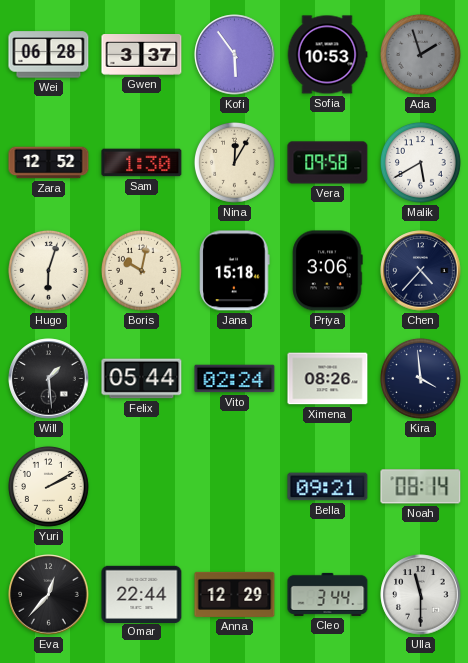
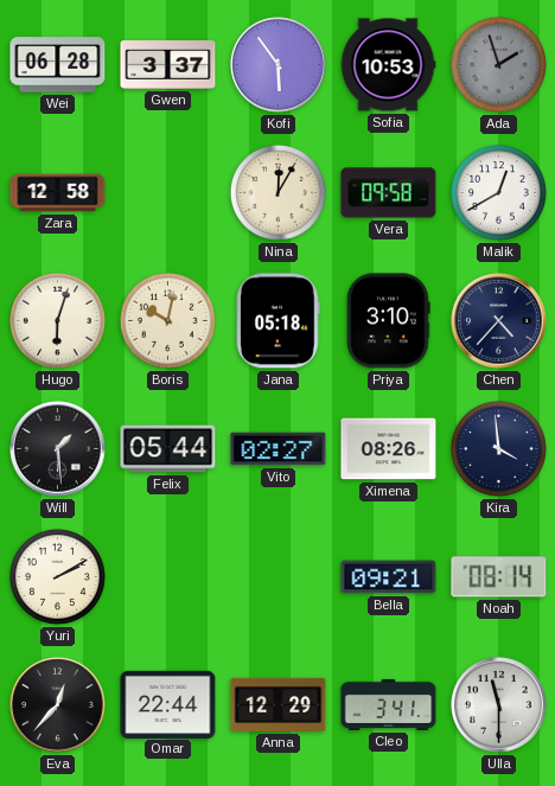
Zara: 12:52 -> 12:58 (58, 193)
Sam: 1:30 -> none (142, 163)
Malik: 5:40 -> 12:40 (498, 192)
Jana: 15:18 -> 05:18 (279, 321)
Priya: 3:06 -> 3:10 (389, 321)
Vito: 02:24 -> 02:27 (279, 449)
Cleo: 3:44 -> 3:41 (389, 704)
